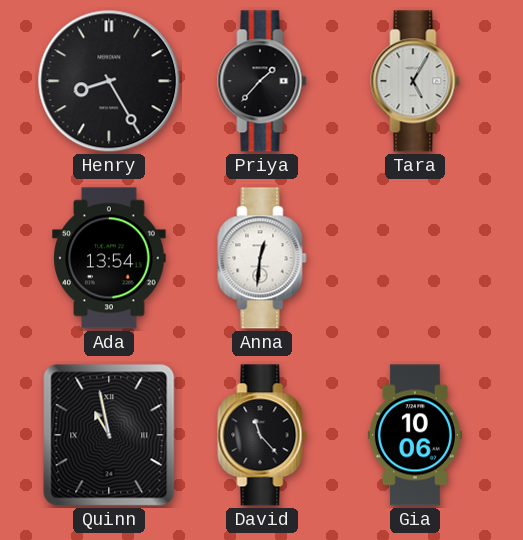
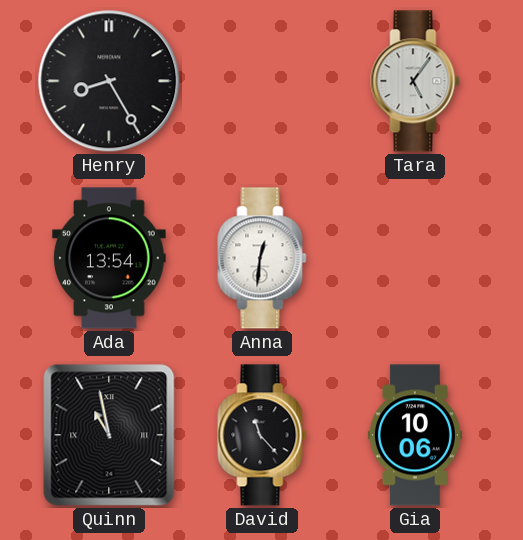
Priya: 1:37 -> none (262, 81)
Tara: 5:05 -> 5:06 (415, 81)
